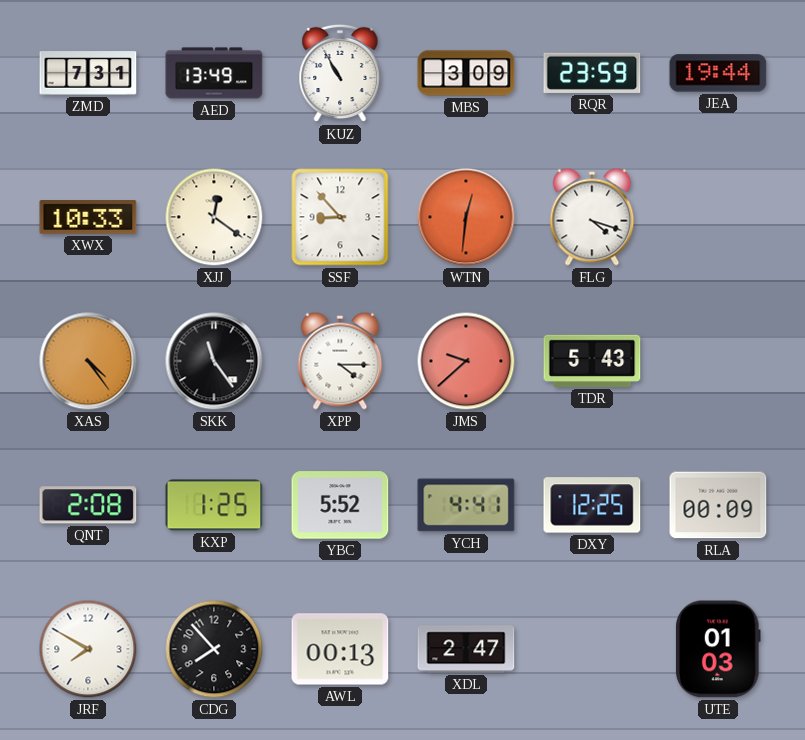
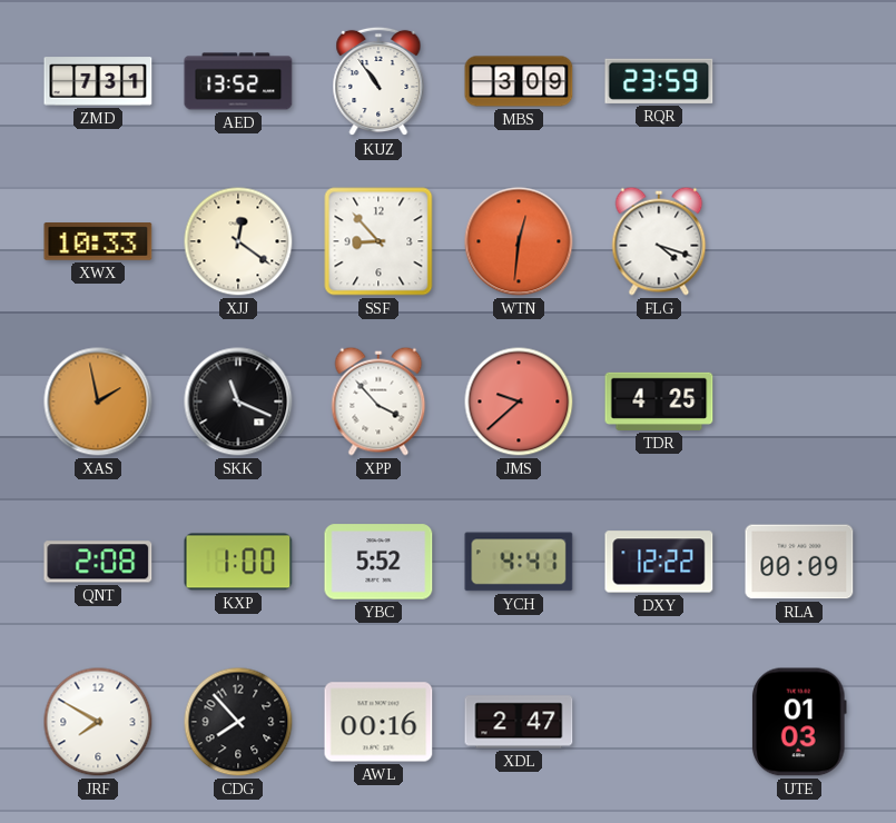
AED: 13:49 -> 13:52 (238, 81)
KUZ: 10:55 -> 10:54 (378, 81)
JEA: 19:44 -> none (718, 73)
XAS: 4:24 -> 1:58 (98, 401)
SKK: 11:24 -> 11:19 (238, 401)
XPP: 4:15 -> 3:53 (378, 401)
TDR: 5:43 -> 4:25 (659, 401)
KXP: 1:25 -> 1:00 (238, 562)
DXY: 12:25 -> 12:22 (659, 562)
AWL: 00:13 -> 00:16 (378, 722)
